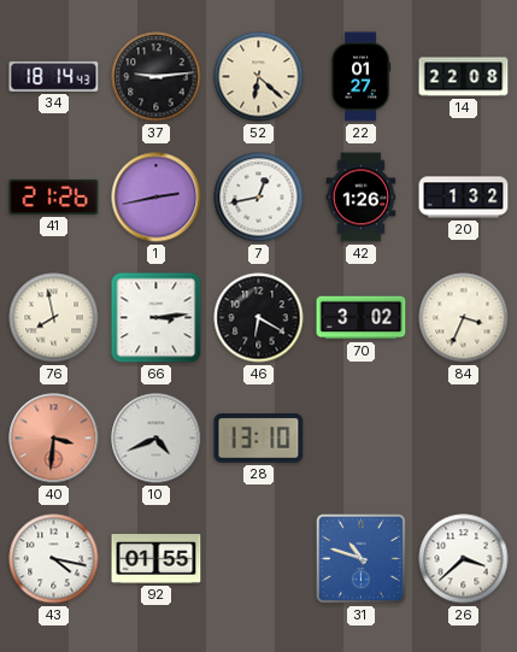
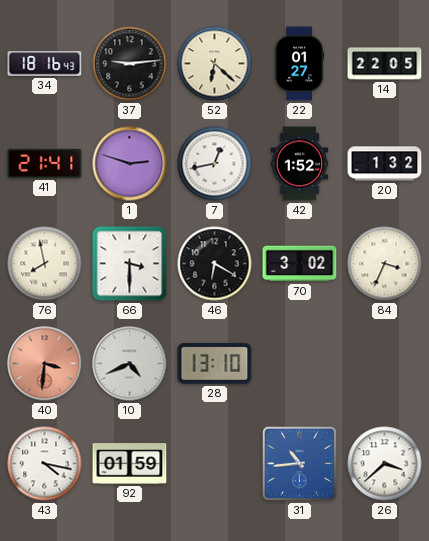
34: 18:14 -> 18:16 (45, 63)
14: 22:08 -> 22:05 (385, 64)
41: 21:26 -> 21:41 (45, 163)
1: 2:43 -> 2:48 (130, 164)
42: 1:26 -> 1:52 (300, 164)
66: 3:14 -> 3:30 (130, 264)
92: 01:55 -> 01:59 (130, 464)
31: 10:48 -> 10:44 (299, 463)
